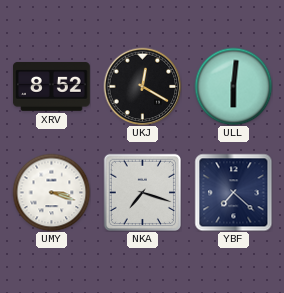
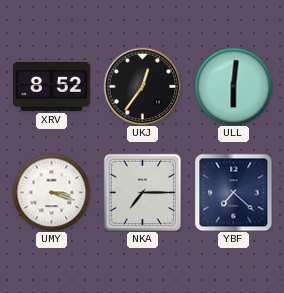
UKJ: 12:20 -> 12:36 (142, 86)
NKA: 7:18 -> 7:15 (142, 192)
